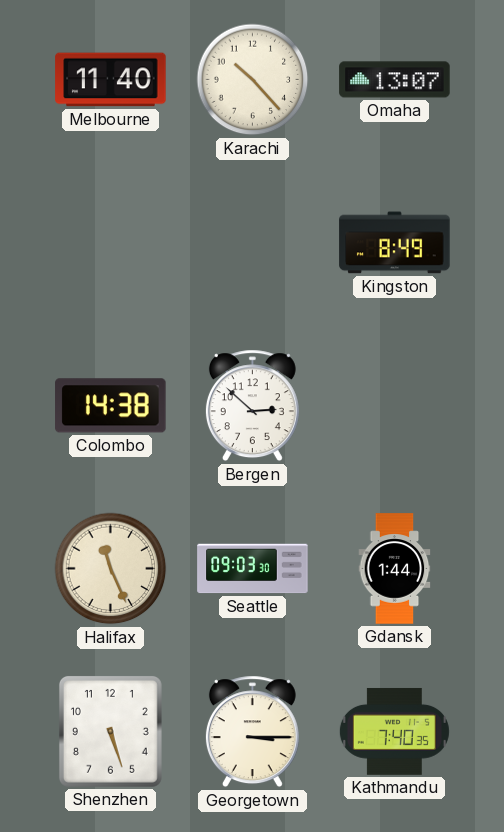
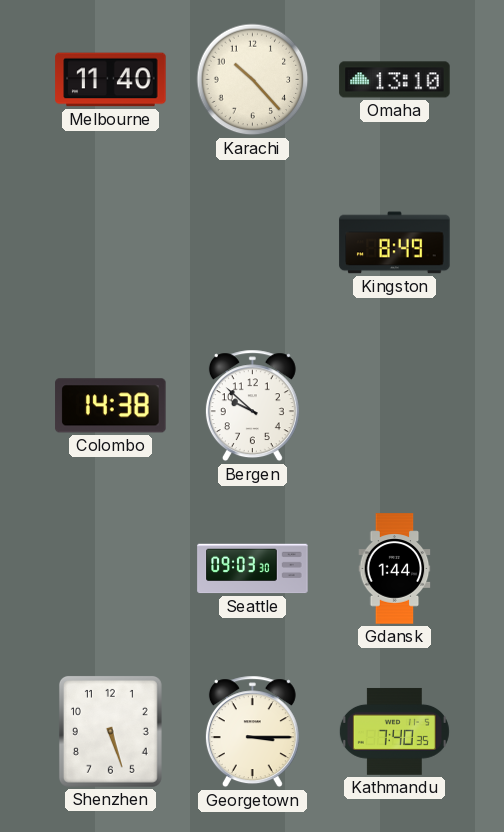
Omaha: 13:07 -> 13:10 (395, 80)
Bergen: 2:52 -> 9:52 (252, 406)
Halifax: 11:26 -> none (111, 569)
